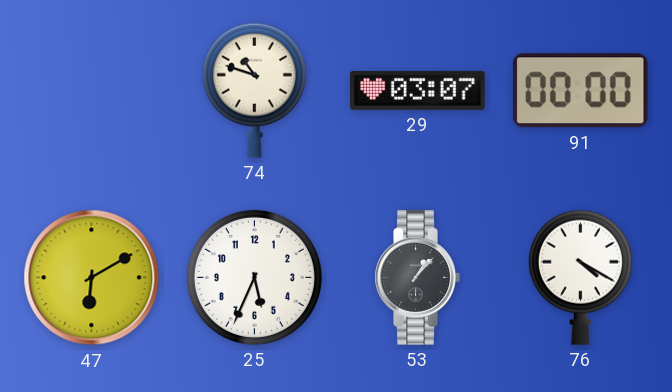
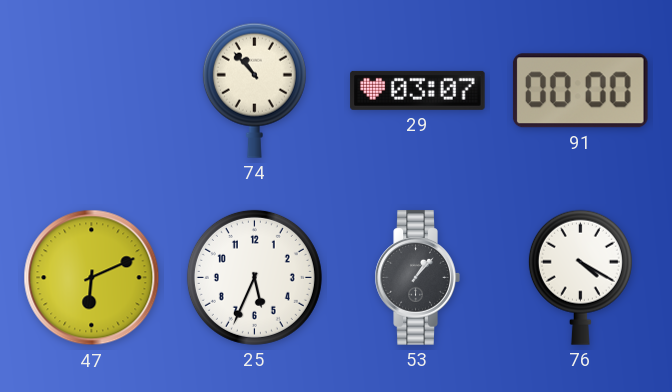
74: 10:48 -> 10:53 (254, 90)
47: 6:10 -> 6:11 (92, 278)
